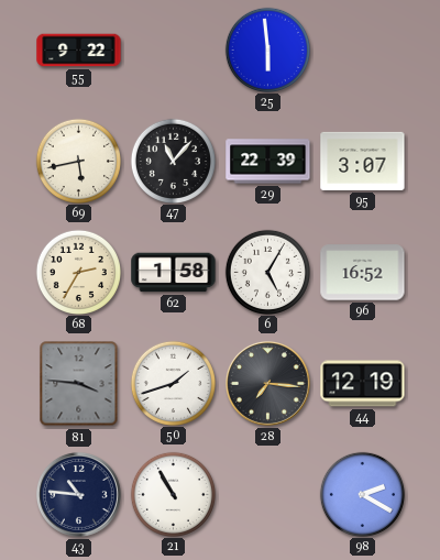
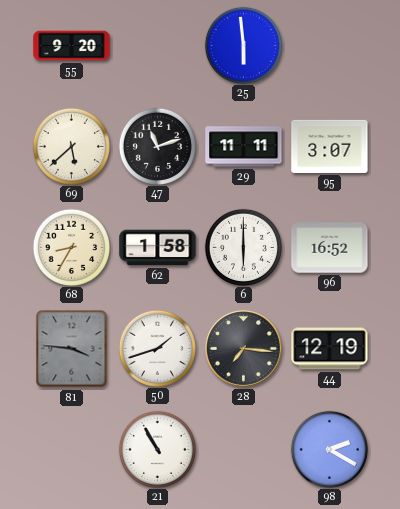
55: 9:22 -> 9:20 (72, 46)
69: 5:43 -> 5:38 (71, 146)
47: 11:07 -> 11:12 (157, 146)
29: 22:39 -> 11:11 (244, 147)
68: 2:35 -> 8:35 (71, 247)
6: 5:05 -> 6:00 (243, 247)
43: 10:46 -> none (79, 494)
